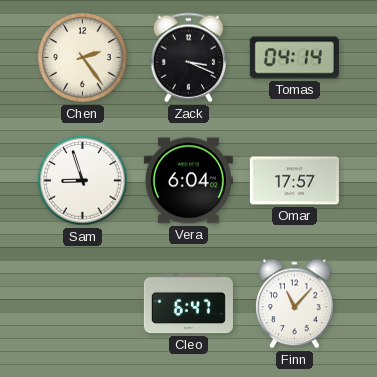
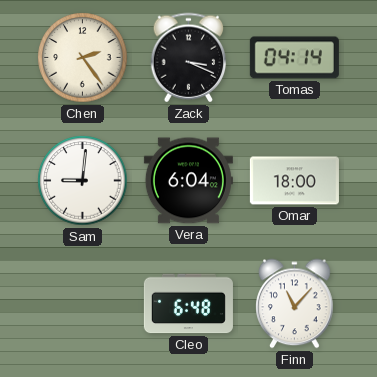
Sam: 8:57 -> 9:01 (83, 181)
Omar: 17:57 -> 18:00 (294, 181)
Cleo: 6:47 -> 6:48 (188, 304)
